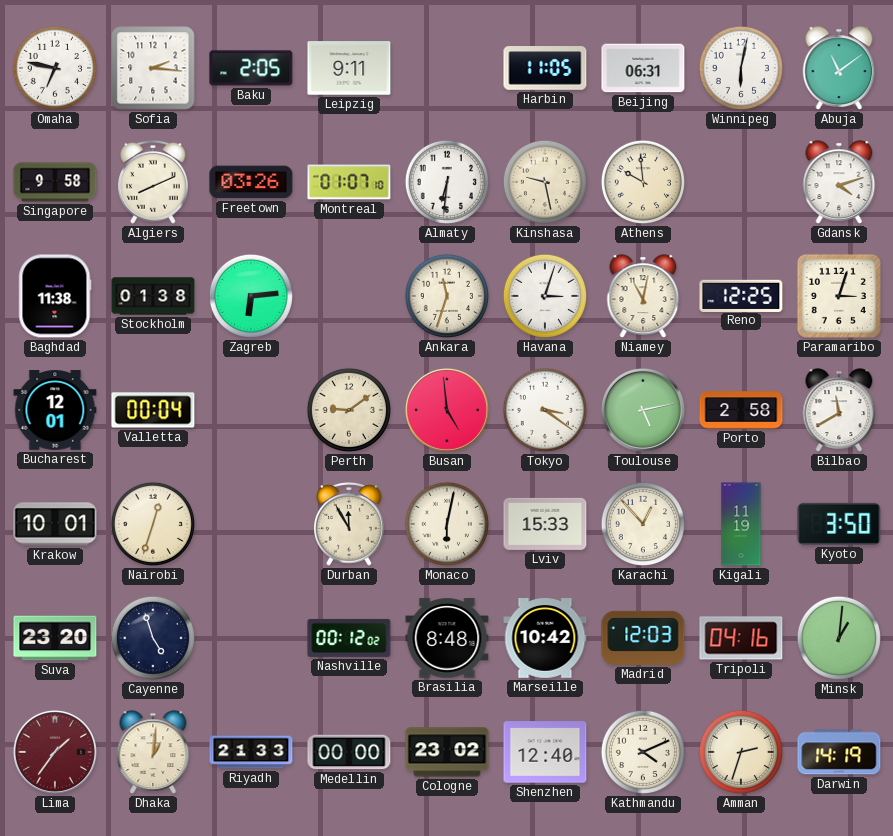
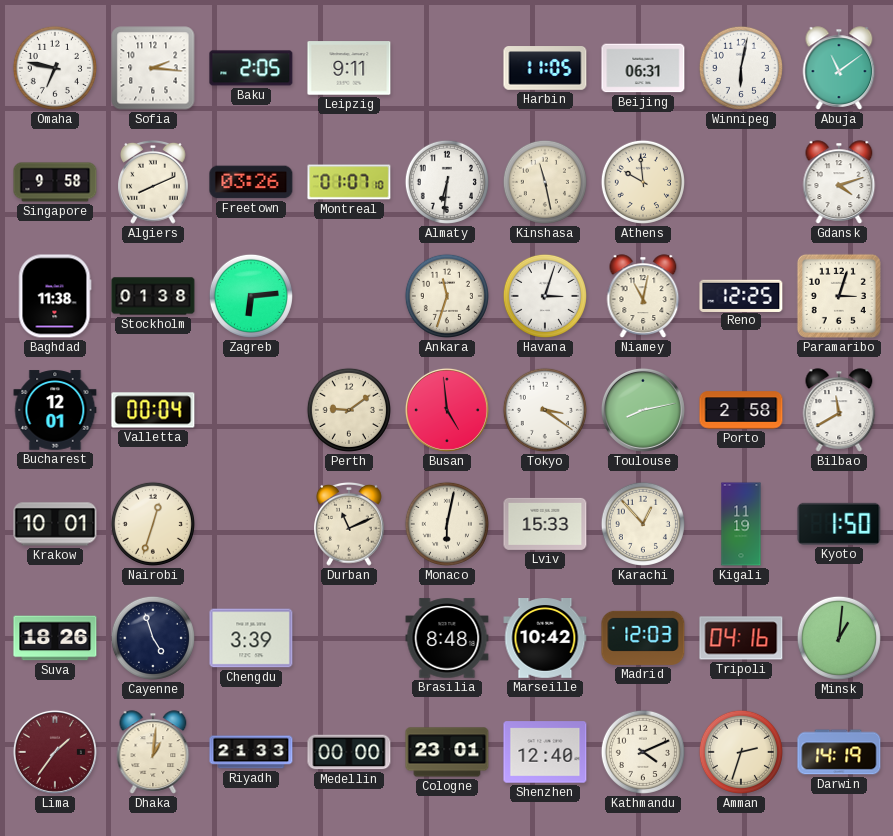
Kinshasa: 9:28 -> 11:28 (545, 182)
Toulouse: 5:13 -> 8:13 (643, 410)
Durban: 11:55 -> 11:11 (349, 524)
Kyoto: 3:50 -> 1:50 (839, 524)
Suva: 23:20 -> 18:26 (55, 638)
Chengdu: none -> 3:39 (251, 638)
Nashville: 00:12 -> none (349, 638)
Cologne: 23:02 -> 23:01 (447, 752)
